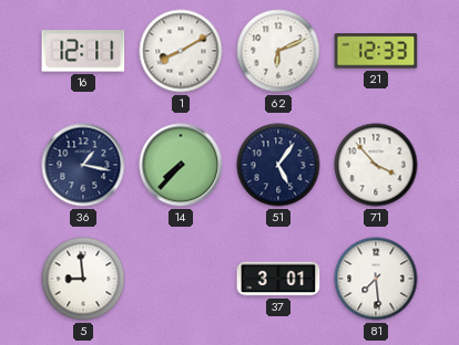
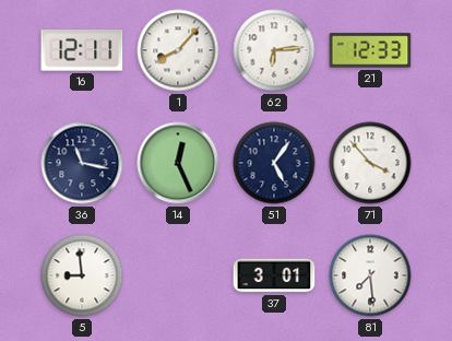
1: 8:10 -> 8:07 (178, 50)
62: 6:11 -> 6:14 (274, 50)
36: 1:17 -> 11:17 (82, 163)
14: 7:37 -> 12:26 (178, 163)
